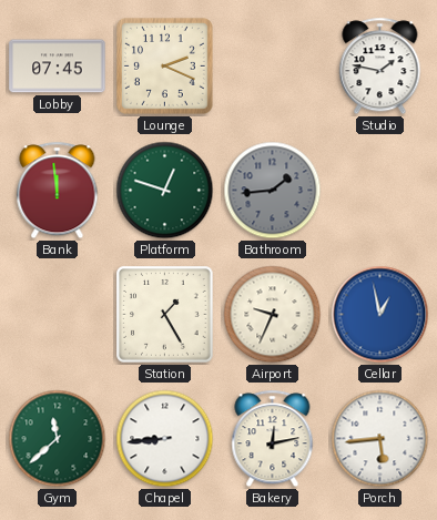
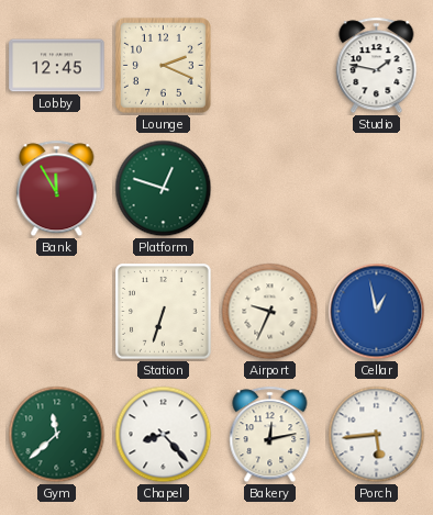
Lobby: 07:45 -> 12:45 (57, 66)
Bank: 11:59 -> 11:55 (57, 189)
Bathroom: 1:44 -> none (273, 191)
Station: 1:25 -> 6:33 (164, 312)
Chapel: 8:44 -> 8:23 (164, 435)
